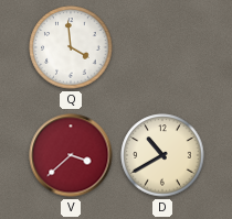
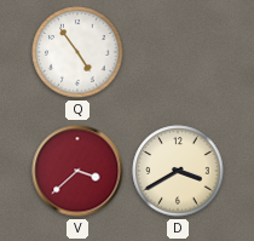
Q: 3:59 -> 4:54 (77, 52)
D: 10:40 -> 3:40 (178, 171)
